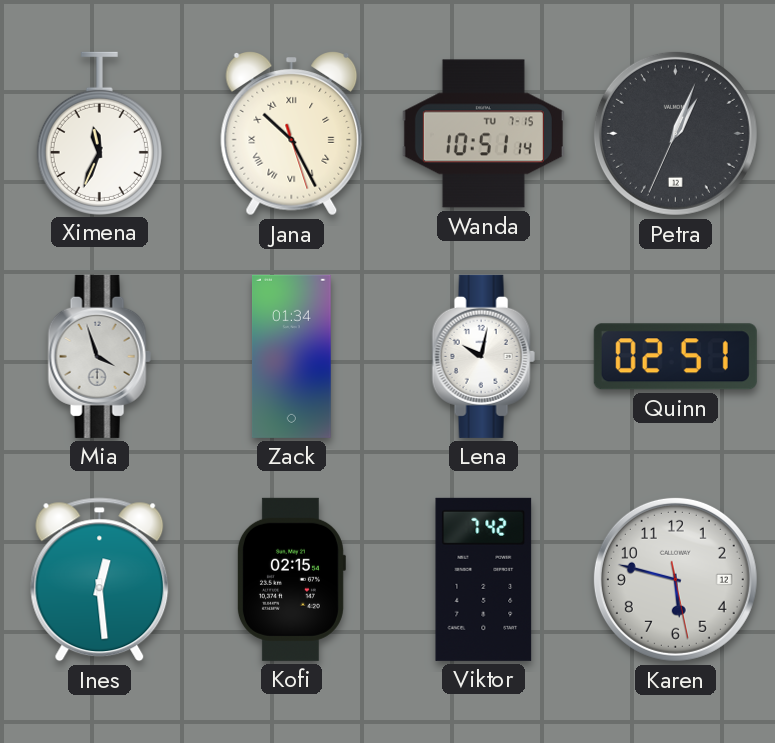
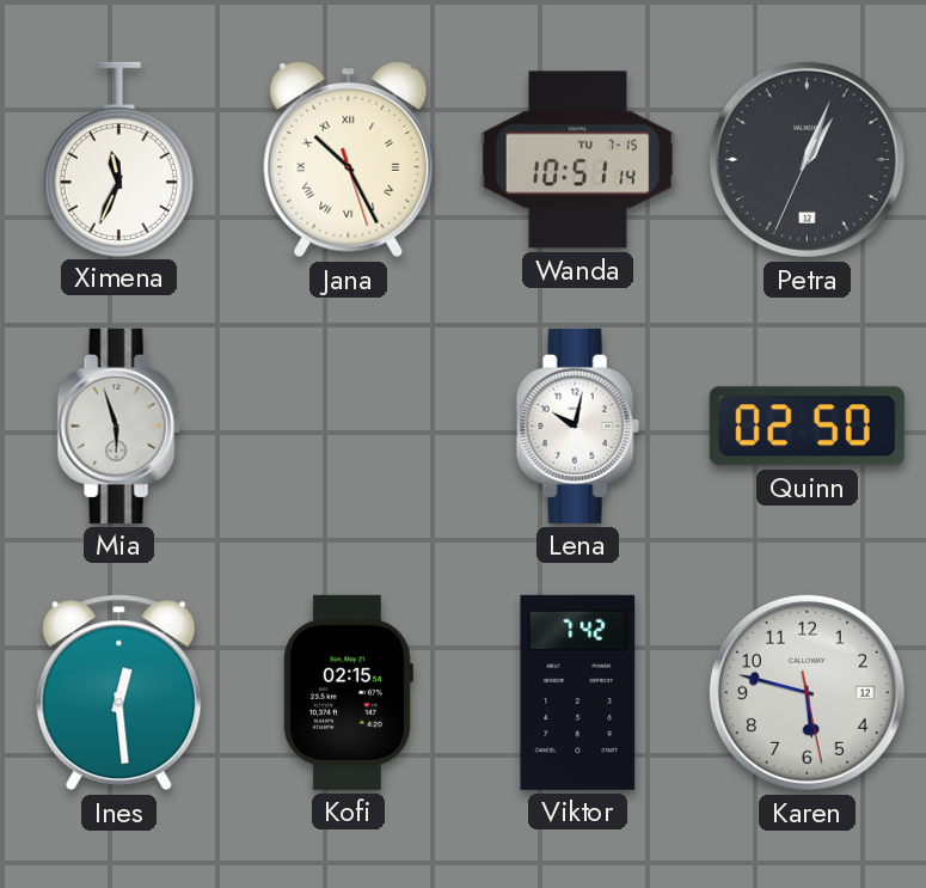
Mia: 3:57 -> 5:57 (118, 425)
Zack: 01:34 -> none (292, 356)
Quinn: 02:51 -> 02:50 (807, 427)
